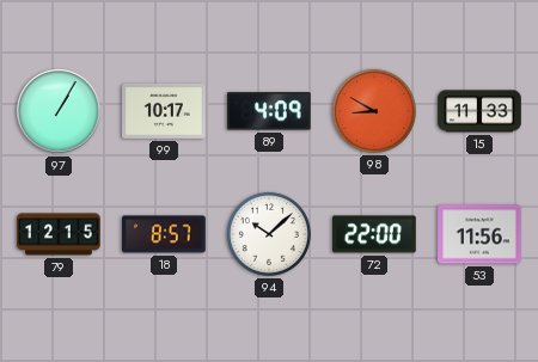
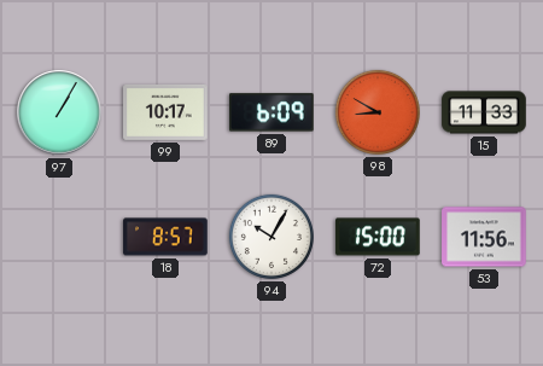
89: 4:09 -> 6:09 (273, 112)
79: 12:15 -> none (59, 234)
94: 10:08 -> 10:05 (271, 237)
72: 22:00 -> 15:00 (378, 237)
